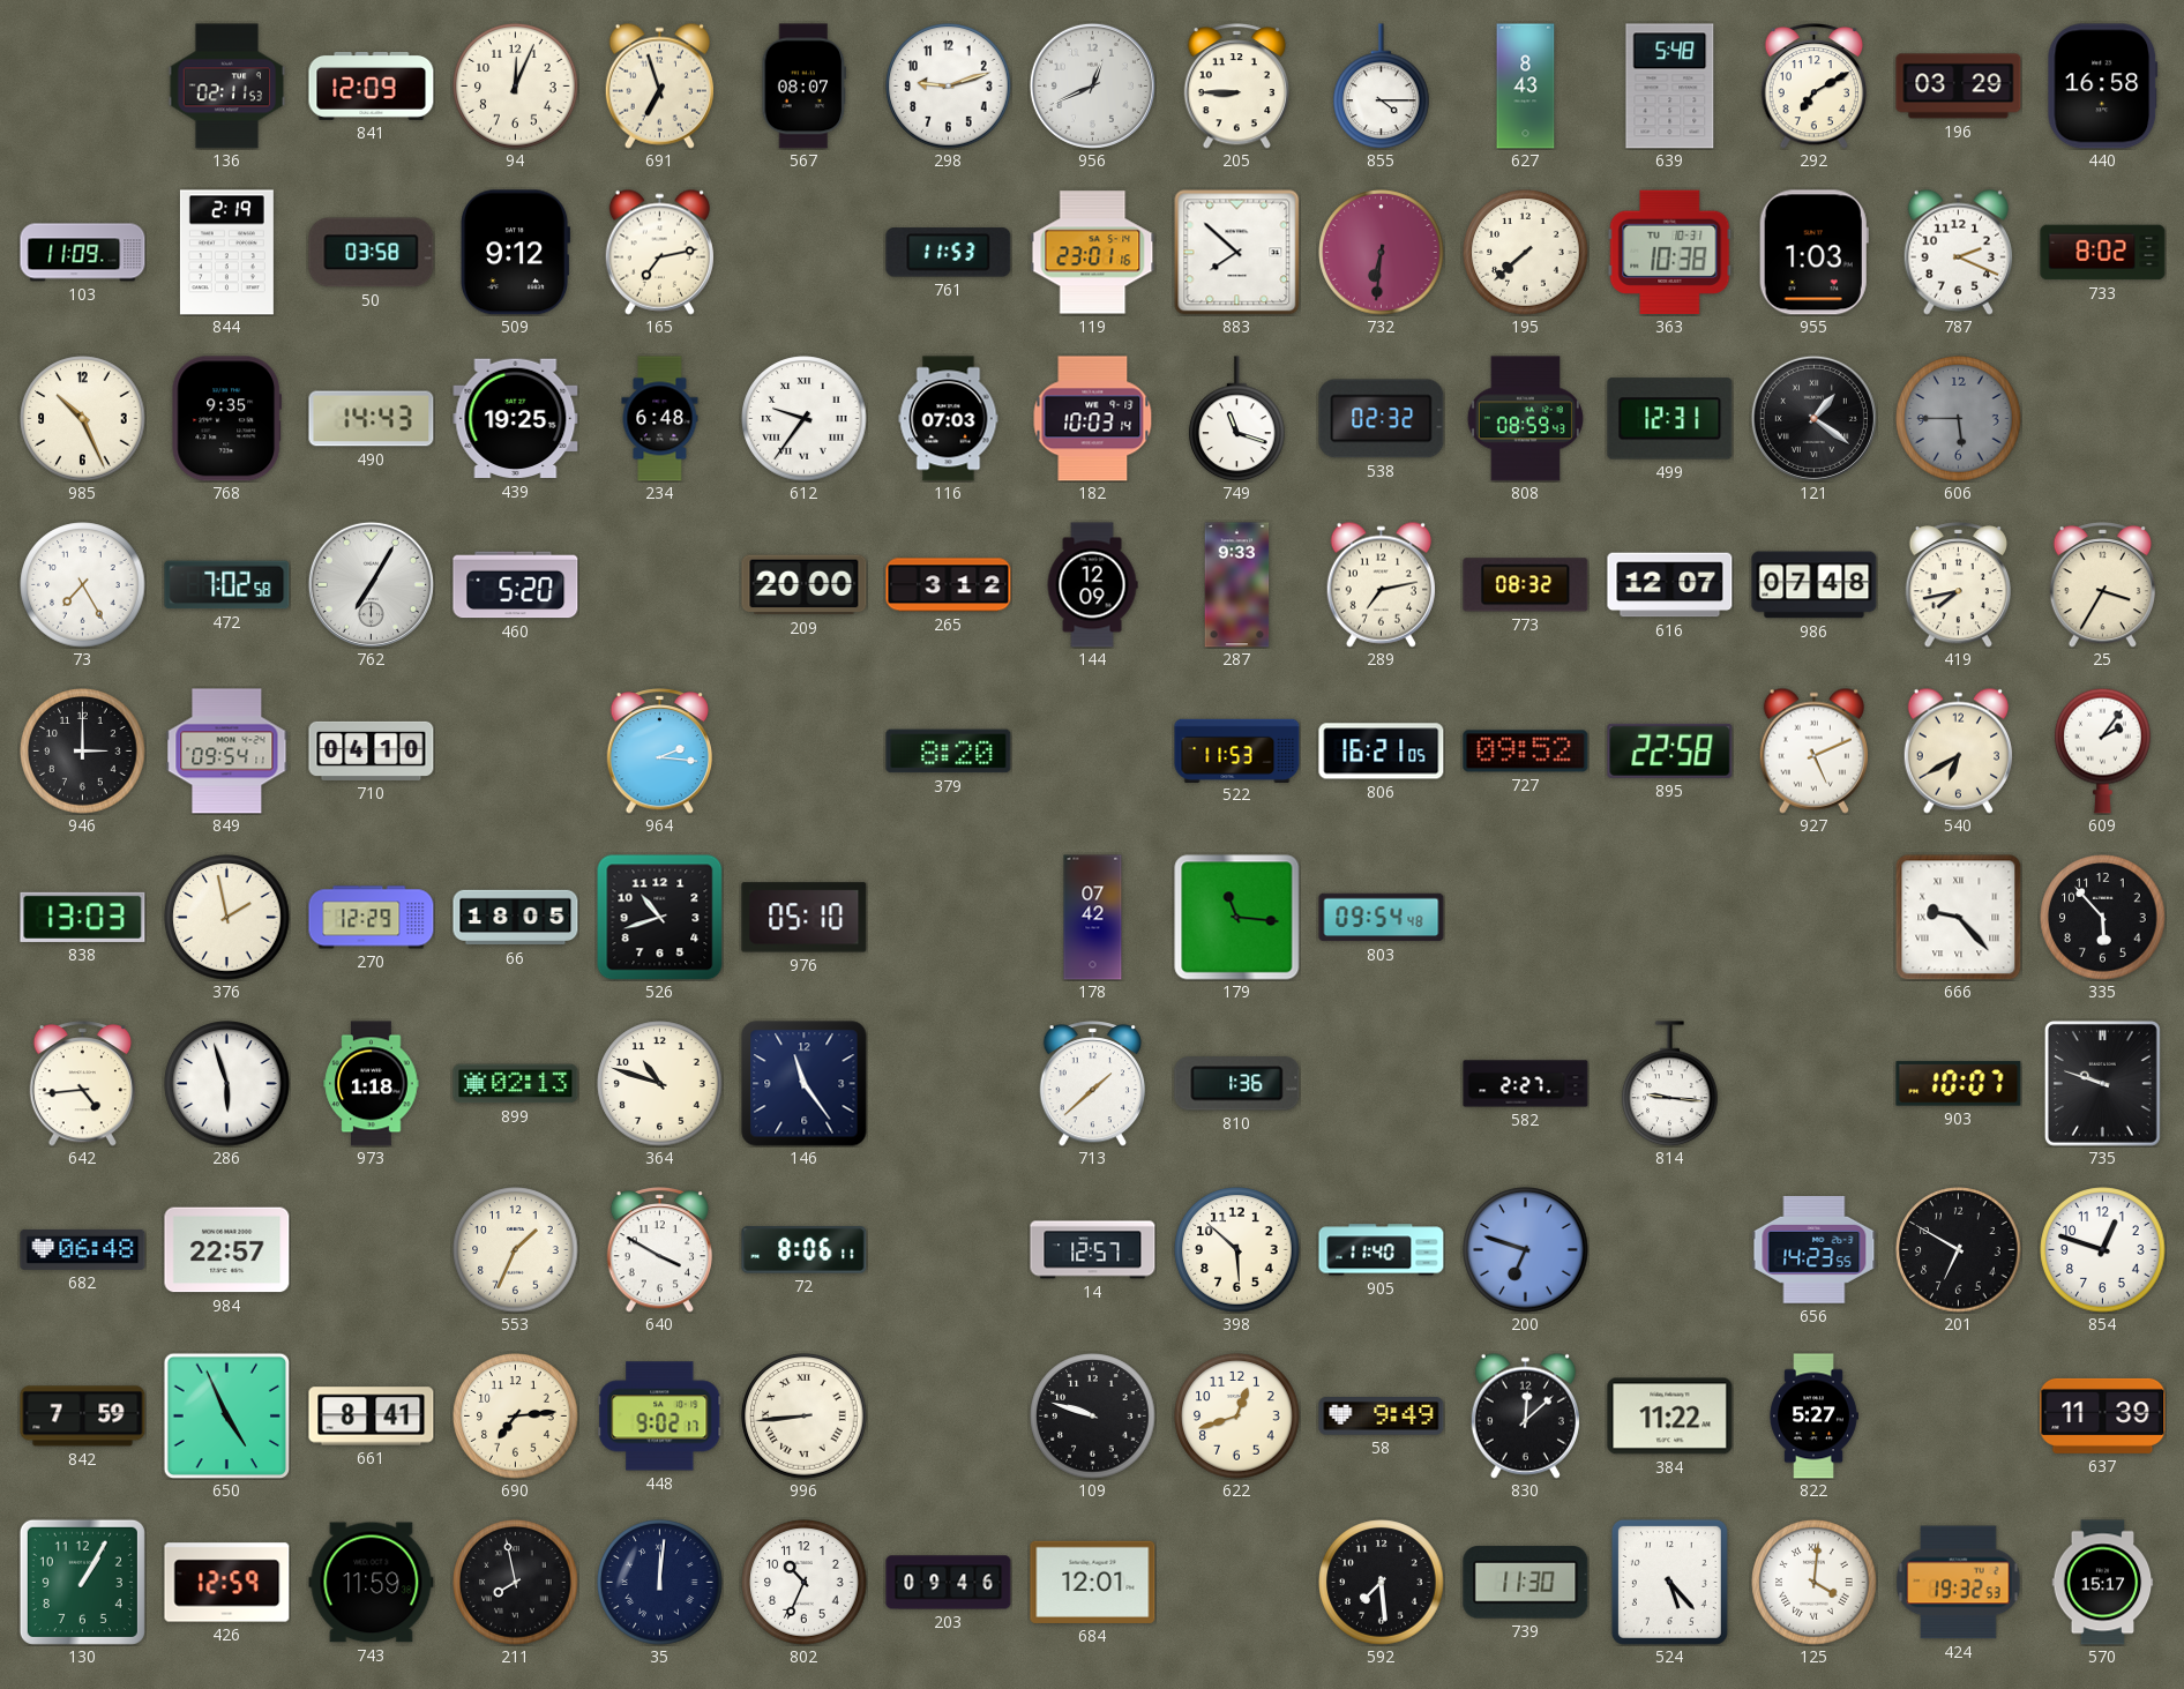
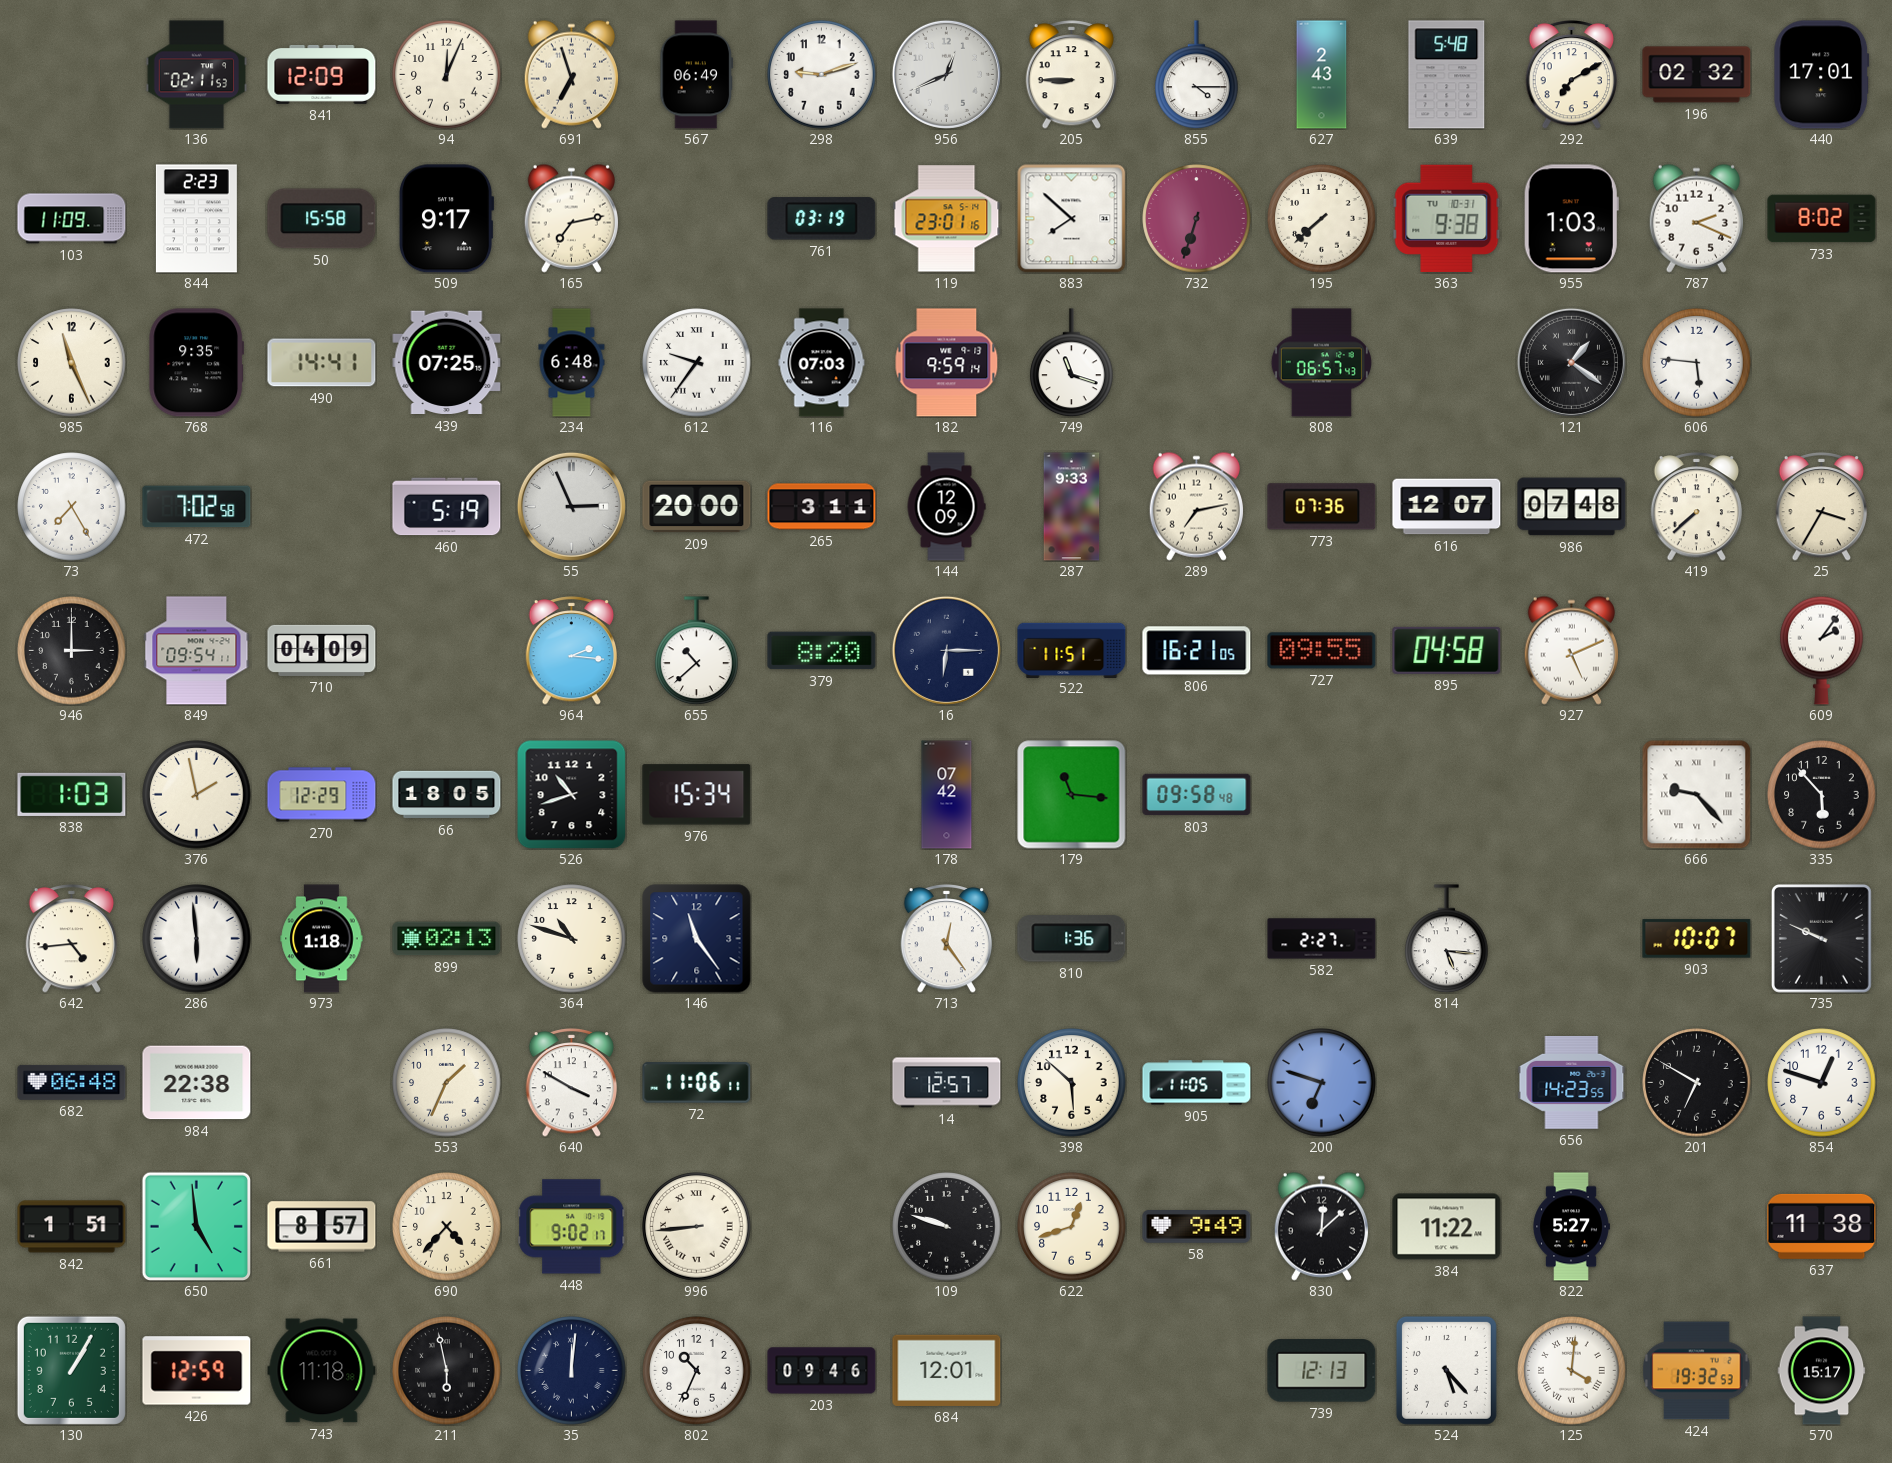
567: 08:07 -> 06:49 (697, 75)
627: 8:43 -> 2:43 (1322, 75)
196: 03:29 -> 02:32 (1697, 75)
440: 16:58 -> 17:01 (1822, 75)
844: 2:19 -> 2:23 (196, 219)
50: 03:58 -> 15:58 (322, 219)
509: 9:12 -> 9:17 (446, 219)
761: 11:53 -> 03:19 (822, 219)
732: 6:31 -> 6:33 (1197, 219)
363: 10:38 -> 9:38 (1447, 218)
985: 10:26 -> 11:26 (72, 363)
490: 14:43 -> 14:41 (322, 363)
439: 19:25 -> 07:25 (447, 363)
182: 10:03 -> 9:59 (947, 363)
538: 02:32 -> none (1382, 419)
808: 08:59 -> 06:57 (1321, 363)
499: 12:31 -> none (1670, 419)
606: 5:45 -> 5:46 (1697, 363)
606 dial: grey -> white (1697, 363)
762: 7:05 -> none (371, 584)
460: 5:20 -> 5:19 (447, 507)
55: none -> 2:56 (571, 506)
265: 3:12 -> 3:11 (822, 507)
773: 08:32 -> 07:36 (1322, 507)
419: 7:43 -> 7:38 (1697, 507)
710: 04:10 -> 04:09 (322, 650)
655: none -> 10:38 (697, 651)
16: none -> 6:15 (946, 650)
522: 11:53 -> 11:51 (1072, 650)
727: 09:52 -> 09:55 (1322, 651)
895: 22:58 -> 04:58 (1447, 650)
540: 6:40 -> none (1958, 750)
838: 13:03 -> 1:03 (72, 794)
976: 05:10 -> 15:34 (697, 795)
803: 09:54 -> 09:58 (1197, 795)
286: 5:57 -> 5:59 (197, 939)
713: 1:38 -> 12:24 (947, 939)
814: 9:16 -> 5:16 (1447, 939)
735: 9:48 -> 9:49 (1821, 938)
984: 22:57 -> 22:38 (197, 1083)
72: 8:06 -> 11:06 (697, 1083)
905: 11:40 -> 11:05 (1197, 1083)
842: 7:59 -> 1:51 (72, 1227)
650: 4:56 -> 4:59 (196, 1226)
661: 8:41 -> 8:57 (322, 1227)
690: 7:14 -> 4:37 (447, 1227)
637: 11:39 -> 11:38 (1822, 1226)
743: 11:59 -> 11:18 (322, 1371)
211: 7:58 -> 5:58 (447, 1371)
592: 7:29 -> none (1382, 1583)
739: 11:30 -> 12:13 (1322, 1371)
